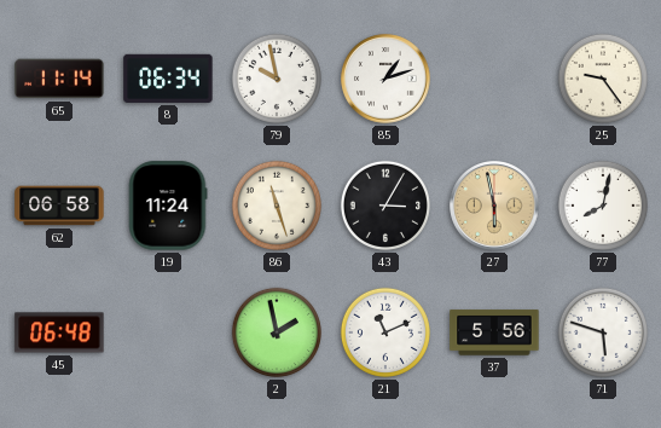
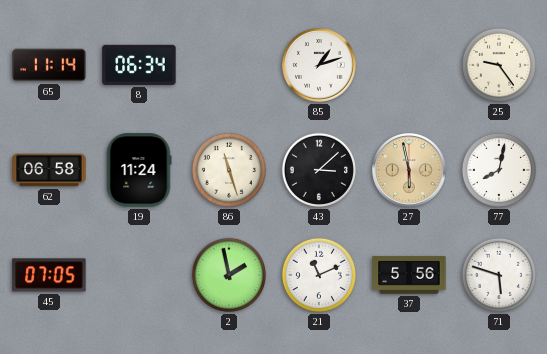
79: 9:58 -> none (277, 79)
43: 3:05 -> 3:08 (319, 170)
45: 06:48 -> 07:05 (49, 275)
